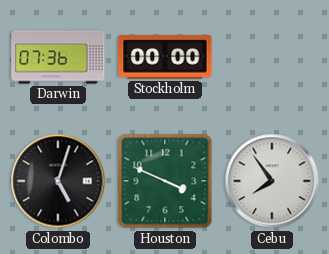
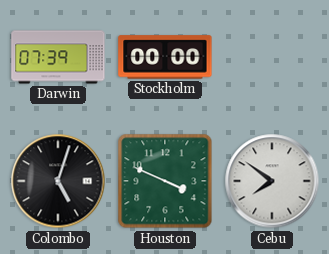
Darwin: 07:36 -> 07:39 (58, 57)
Cebu: 7:54 -> 7:51 (272, 181)
